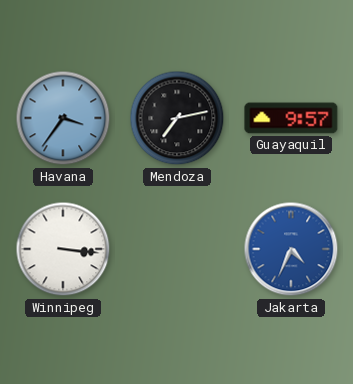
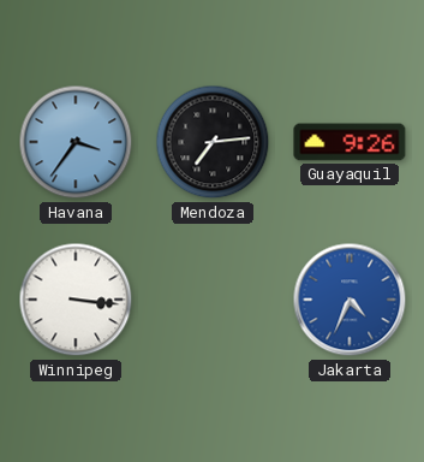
Mendoza: 7:13 -> 7:14 (213, 142)
Guayaquil: 9:57 -> 9:26 (350, 142)
